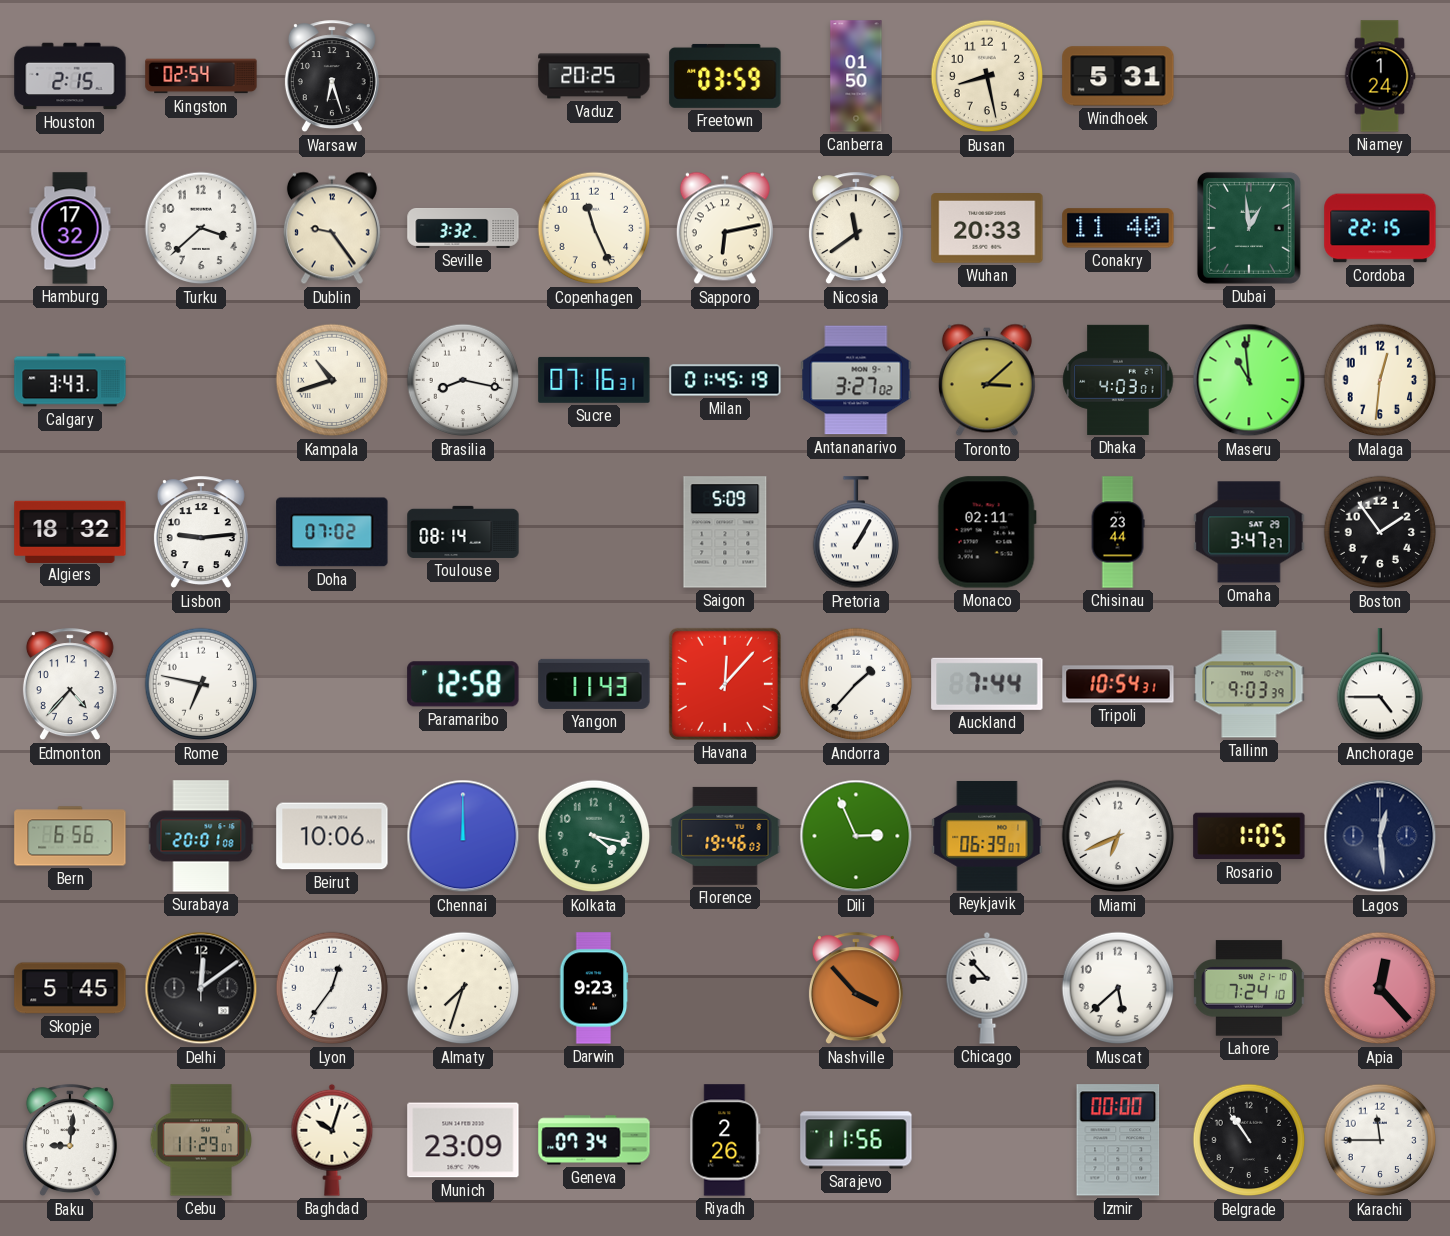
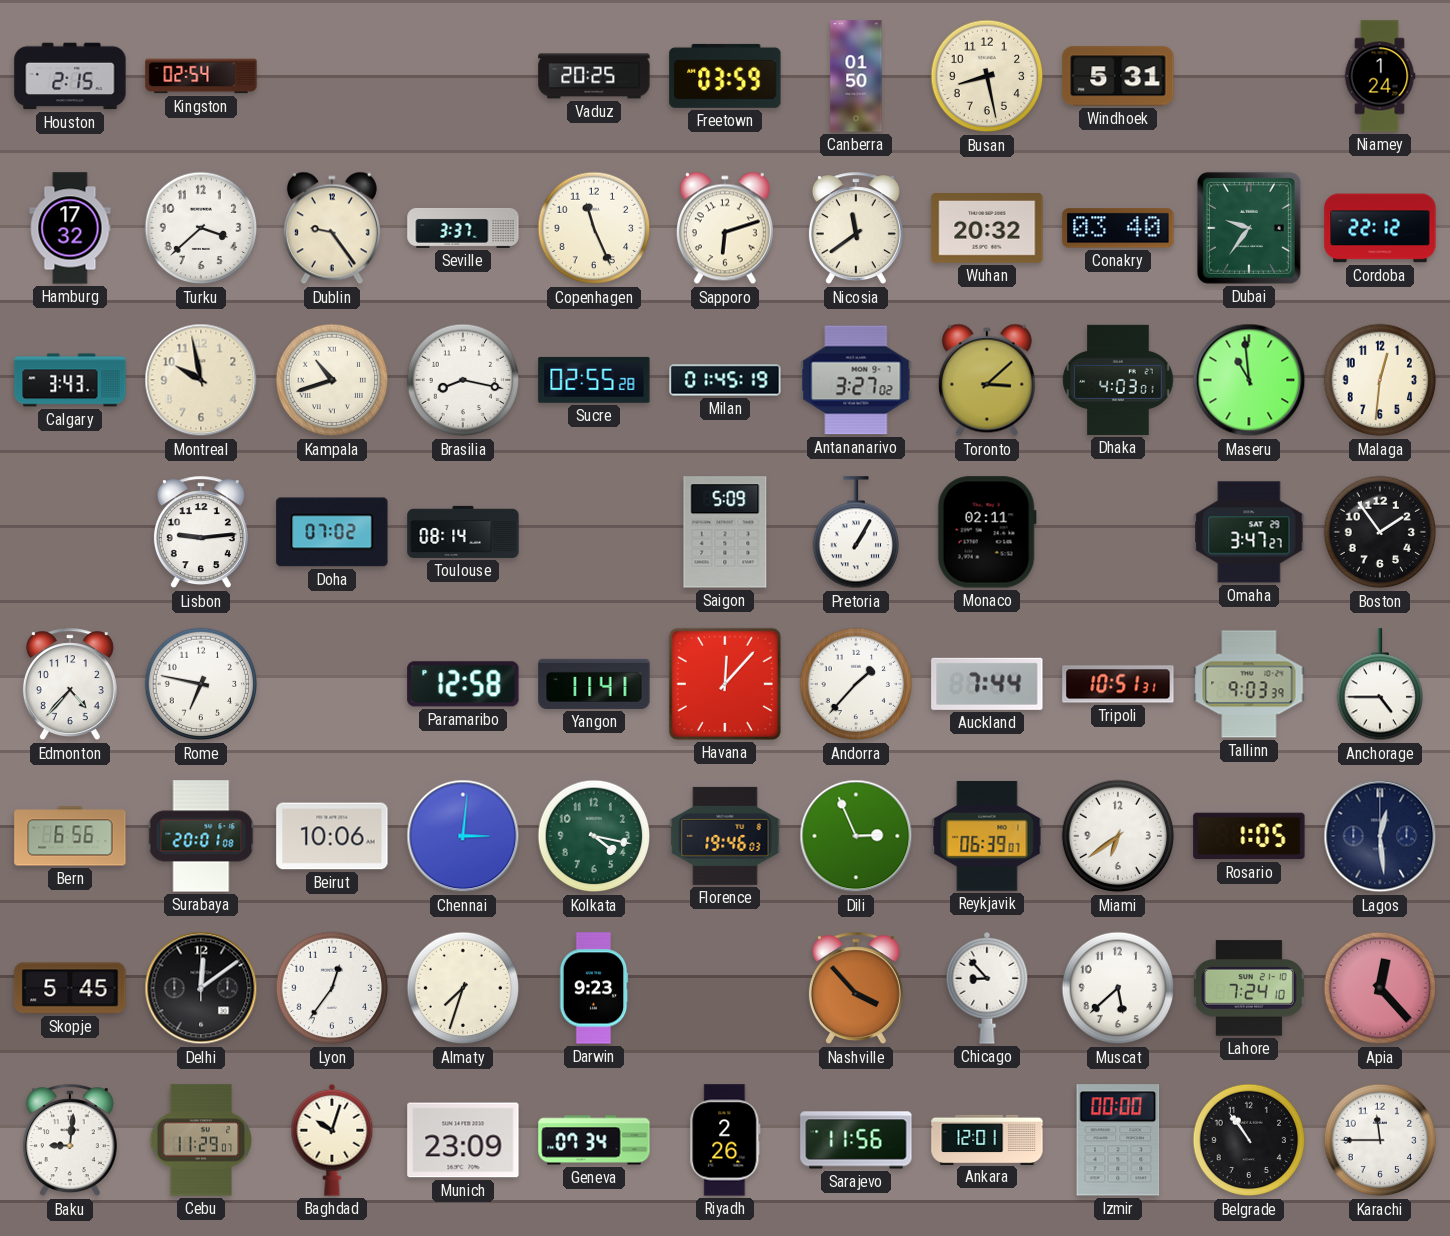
Warsaw: 6:27 -> none (332, 77)
Seville: 3:32 -> 3:37 (463, 229)
Sapporo: 6:13 -> 6:12 (725, 228)
Wuhan: 20:33 -> 20:32 (987, 229)
Conakry: 11:40 -> 03:40 (1118, 228)
Dubai: 12:59 -> 9:36 (1249, 228)
Cordoba: 22:15 -> 22:12 (1380, 228)
Montreal: none -> 9:58 (201, 380)
Sucre: 07:16 -> 02:55 (594, 380)
Algiers: 18:32 -> none (70, 531)
Chisinau: 23:44 -> none (1118, 532)
Yangon: 11:43 -> 11:41 (594, 684)
Tripoli: 10:54 -> 10:51 (1118, 684)
Chennai: 12:00 -> 3:01 (463, 836)
Miami: 6:41 -> 6:39 (1118, 836)
Ankara: none -> 12:01 (987, 1139)
